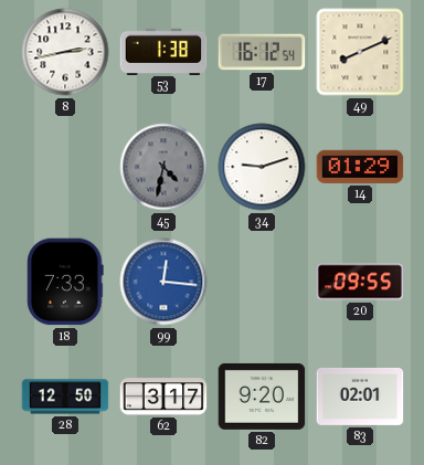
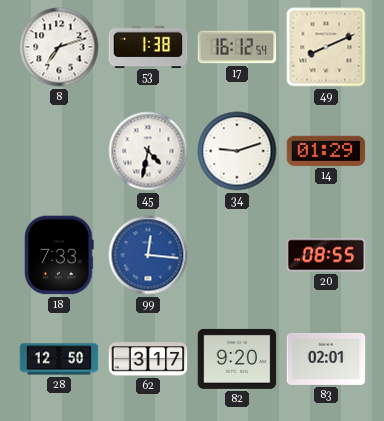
8: 2:43 -> 7:12 (59, 47)
45 dial: grey -> white (148, 151)
20: 09:55 -> 08:55 (326, 255)
